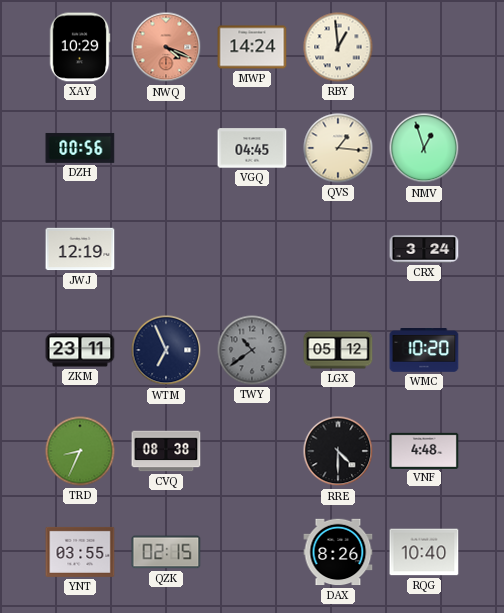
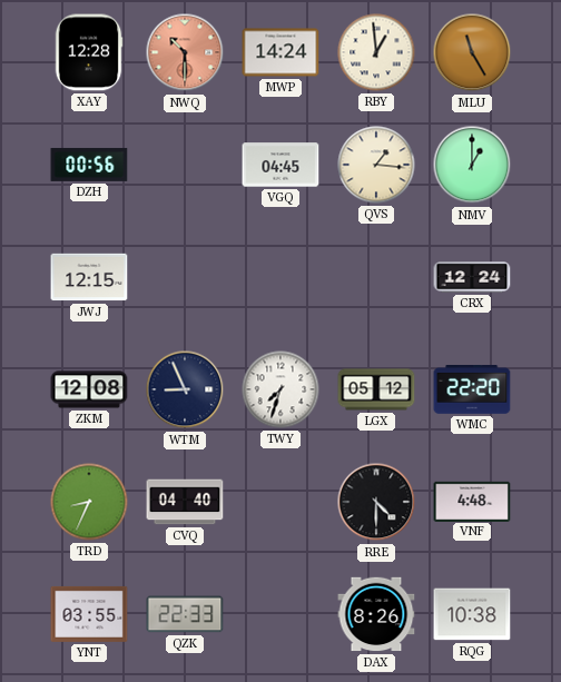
XAY: 10:29 -> 12:28 (89, 52)
NWQ: 4:19 -> 10:30 (185, 52)
MLU: none -> 11:25 (472, 52)
NMV: 12:57 -> 1:00 (472, 165)
JWJ: 12:19 -> 12:15 (89, 277)
CRX: 3:24 -> 12:24 (472, 277)
ZKM: 23:11 -> 12:08 (89, 389)
WTM: 6:56 -> 8:56 (185, 389)
TWY: 10:39 -> 7:33 (280, 389)
TWY dial: grey -> white (280, 389)
WMC: 10:20 -> 22:20 (472, 391)
CVQ: 08:38 -> 04:40 (185, 502)
QZK: 02:15 -> 22:33 (185, 614)
RQG: 10:40 -> 10:38 (472, 614)
